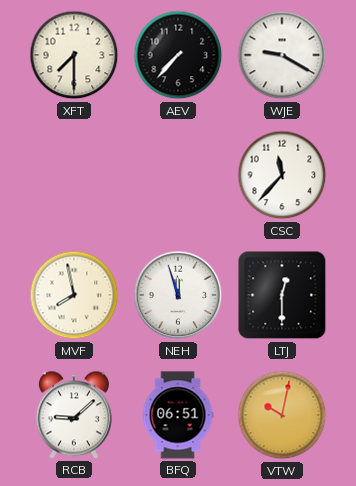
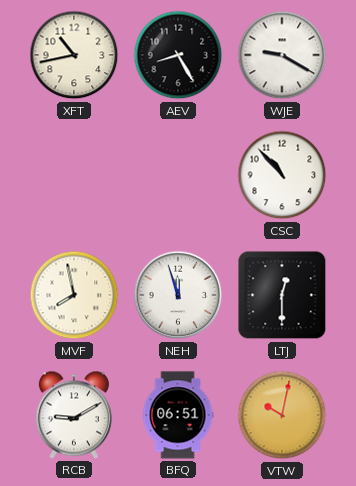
XFT: 7:30 -> 10:43 (74, 55)
AEV: 7:37 -> 8:25 (178, 55)
CSC: 11:37 -> 10:53 (282, 175)
RCB: 9:08 -> 9:10 (74, 415)
